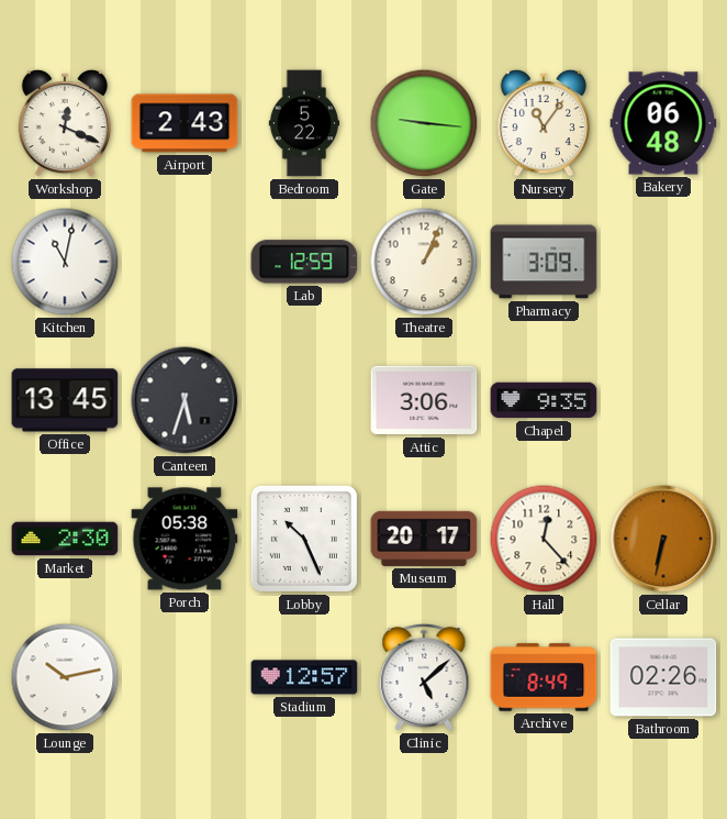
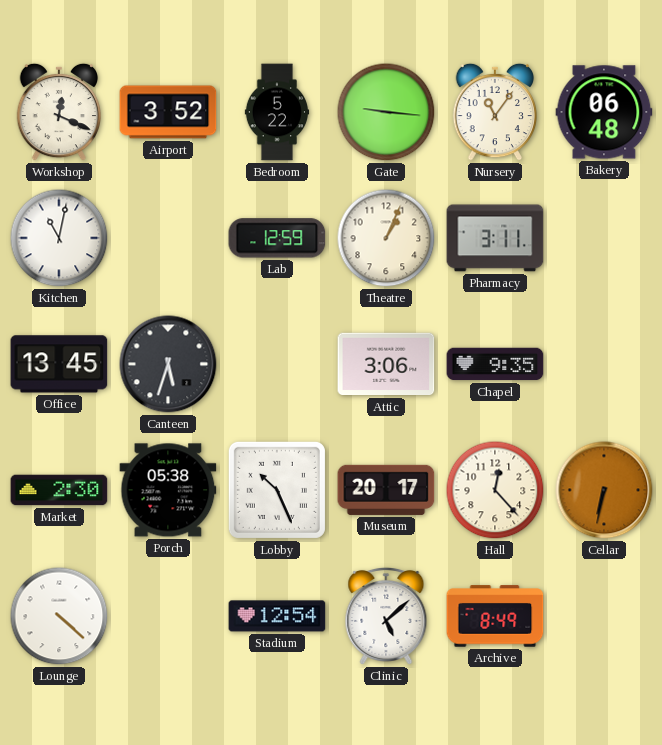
Airport: 2:43 -> 3:52 (168, 112)
Pharmacy: 3:09 -> 3:11 (495, 238)
Lounge: 10:13 -> 4:22 (59, 616)
Stadium: 12:57 -> 12:54 (277, 616)
Bathroom: 02:26 -> none (663, 677)
